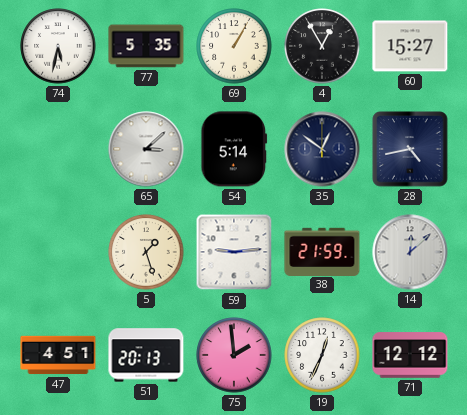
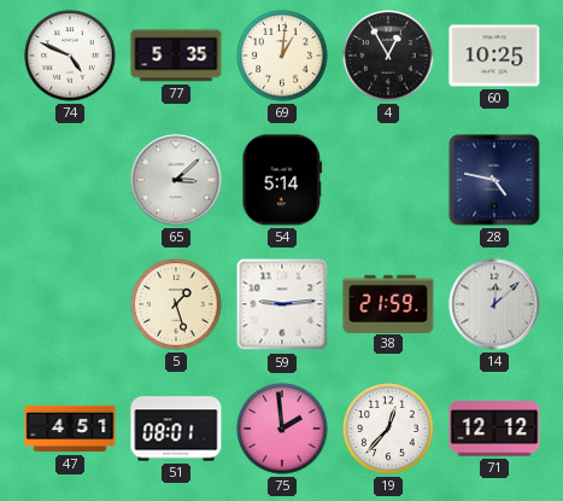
74: 5:32 -> 4:49 (70, 56)
69: 1:05 -> 1:01 (282, 56)
60: 15:27 -> 10:25 (494, 56)
35: 12:51 -> none (322, 149)
28: 4:43 -> 4:47 (494, 180)
51: 20:13 -> 08:01 (176, 429)
19: 12:34 -> 12:37 (388, 429)
